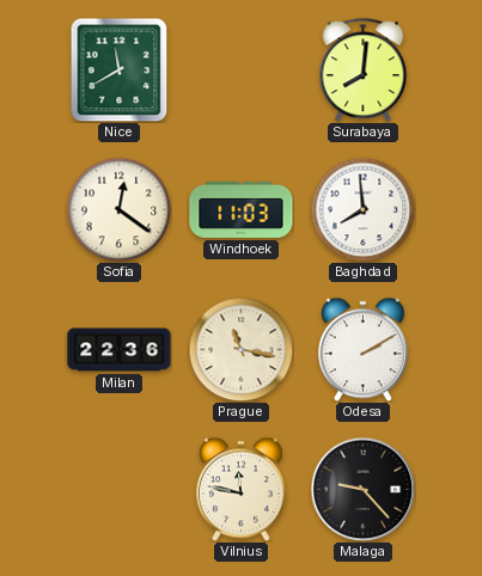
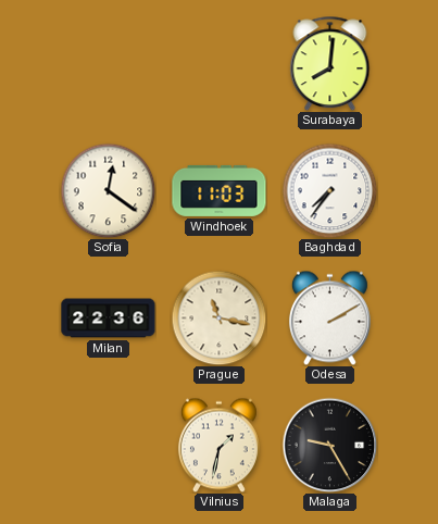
Nice: 11:40 -> none (120, 69)
Baghdad: 7:59 -> 7:36 (329, 190)
Vilnius: 11:47 -> 1:32 (218, 445)
Malaga: 9:23 -> 9:25 (329, 445)
